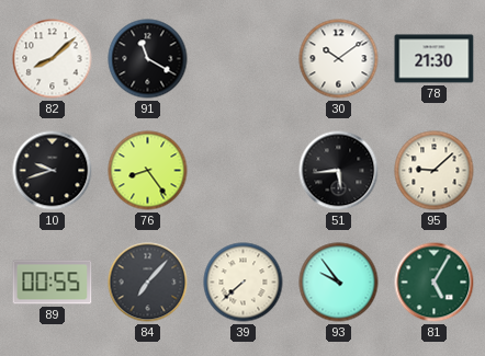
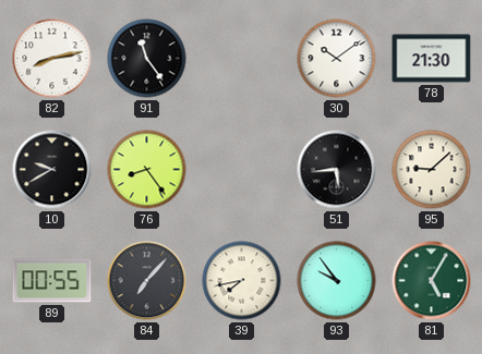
82: 8:08 -> 8:13 (52, 59)
91: 11:20 -> 11:24 (147, 59)
10: 9:42 -> 9:40 (52, 170)
39: 7:38 -> 7:43 (242, 281)
